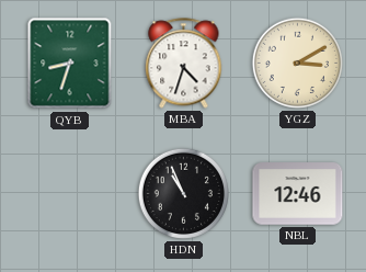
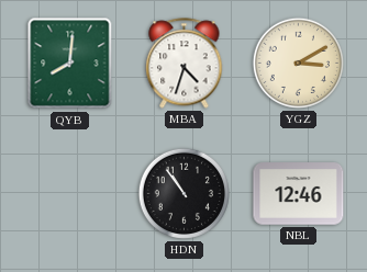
QYB: 8:33 -> 8:01 (70, 64)
HDN: 10:56 -> 10:54 (183, 193)
